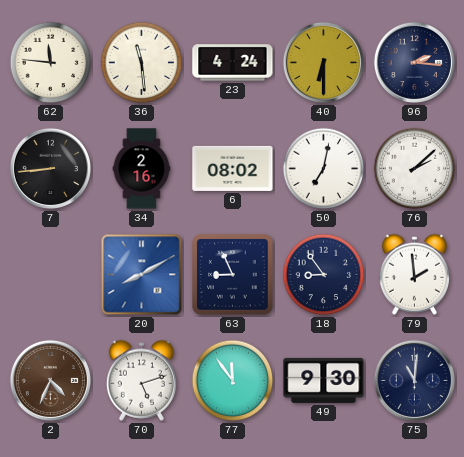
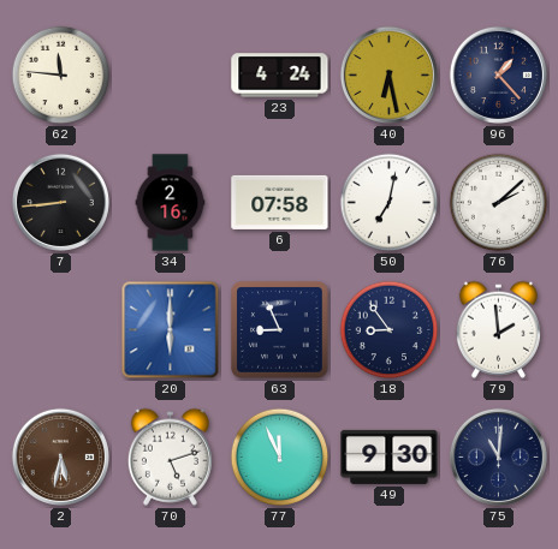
36: 11:29 -> none (142, 63)
40: 6:30 -> 6:28 (388, 74)
96: 2:16 -> 1:23 (498, 74)
6: 08:02 -> 07:58 (280, 202)
20: 8:10 -> 6:00 (171, 330)
2: 4:34 -> 5:32 (60, 456)
77: 11:54 -> 11:56 (280, 458)
